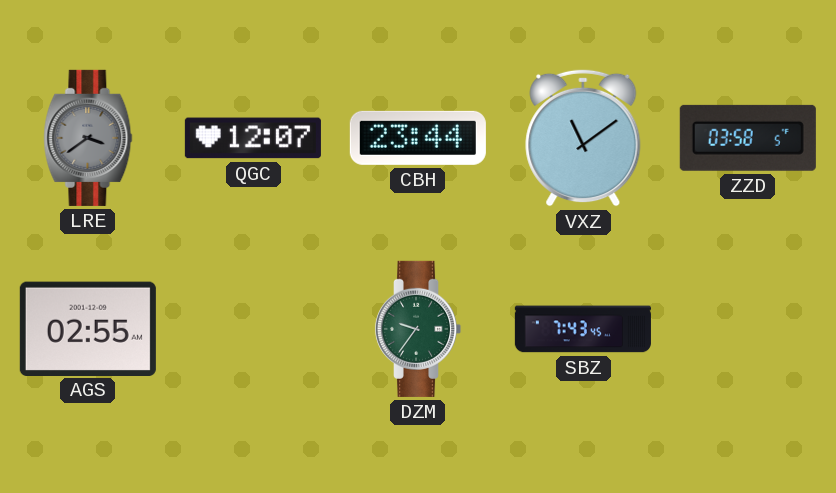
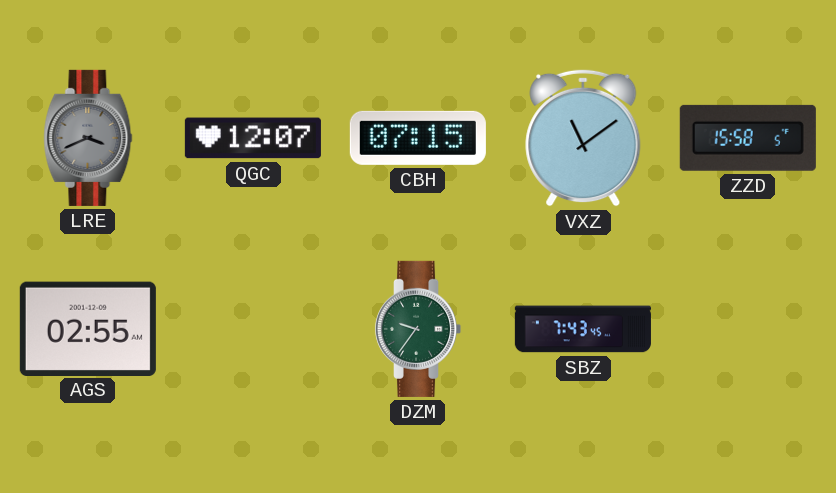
LRE: 3:39 -> 3:41 (88, 138)
CBH: 23:44 -> 07:15 (418, 138)
ZZD: 03:58 -> 15:58 (748, 138)
